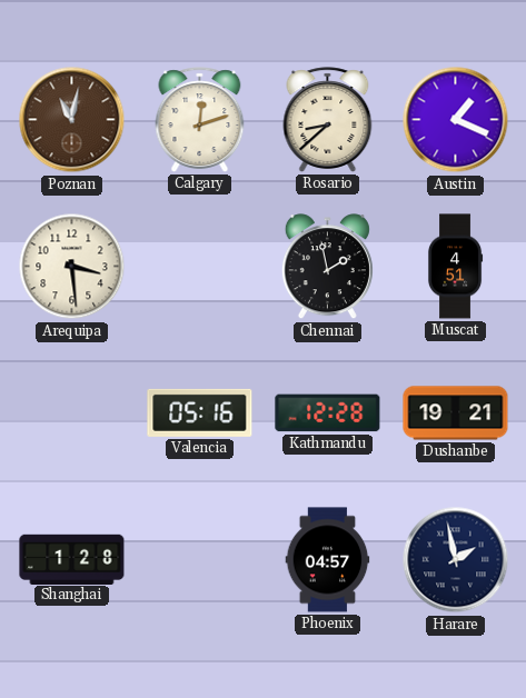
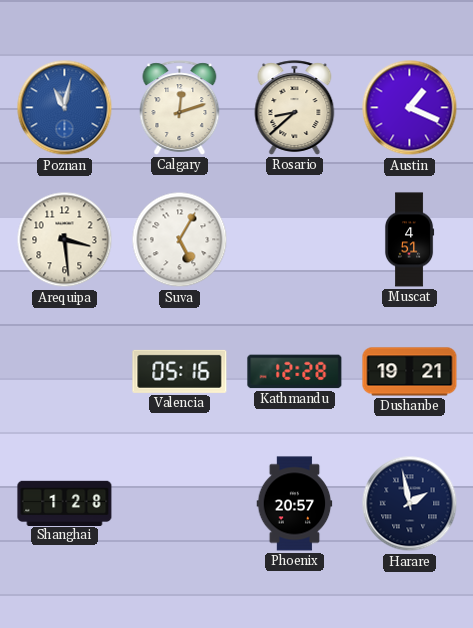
Poznan dial: brown -> blue (65, 108)
Suva: none -> 5:05 (180, 240)
Chennai: 1:58 -> none (327, 267)
Phoenix: 04:57 -> 20:57 (295, 504)
